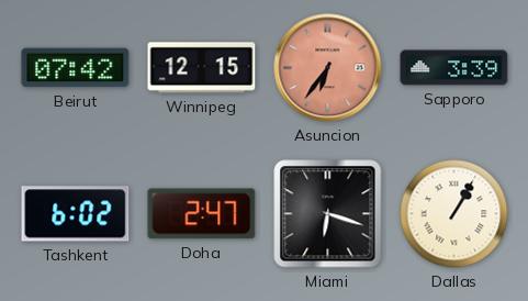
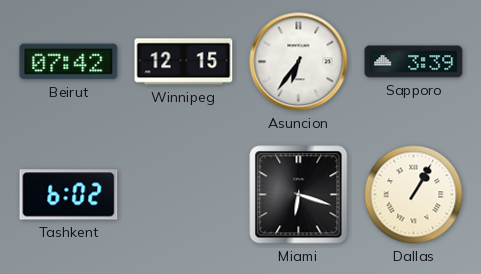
Asuncion dial: salmon -> white (299, 62)
Doha: 2:47 -> none (202, 214)
